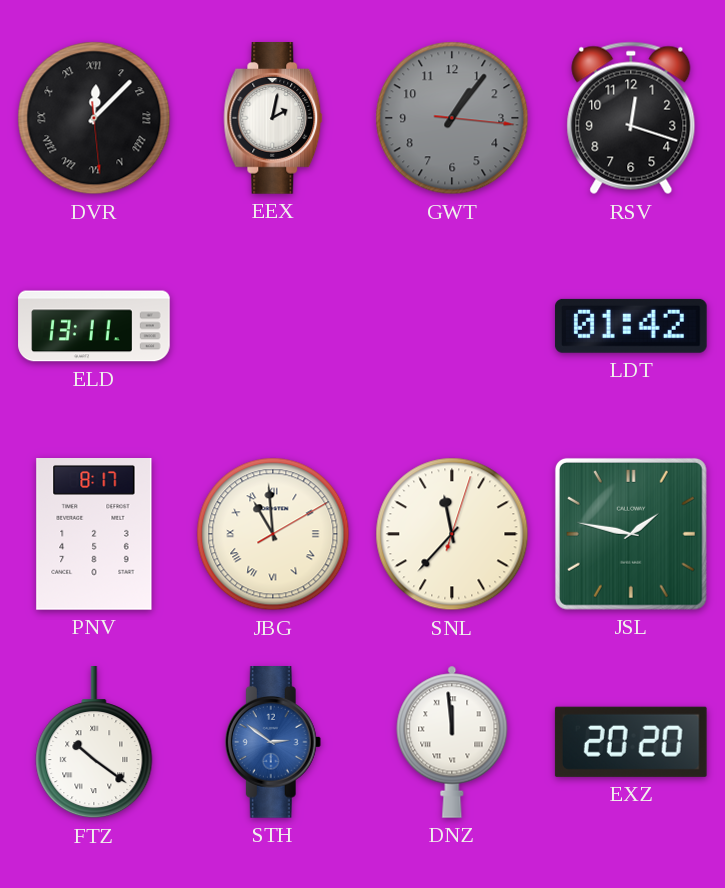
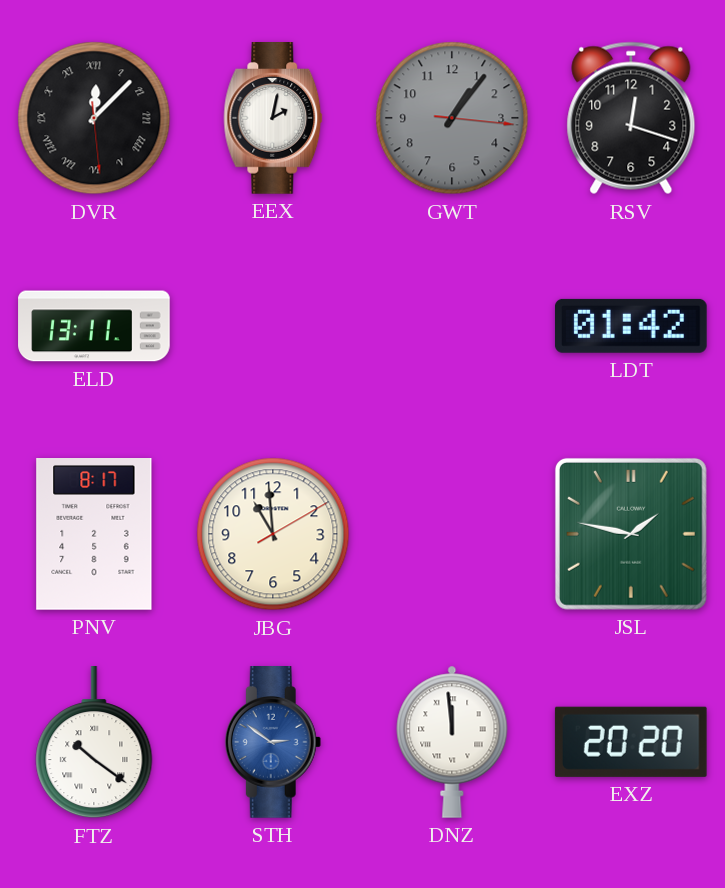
JBG numerals: Roman -> Arabic (273, 534)
SNL: 11:37 -> none (452, 534)
